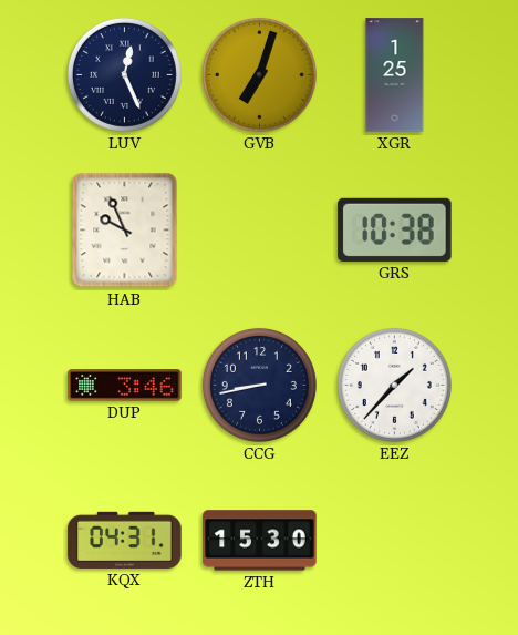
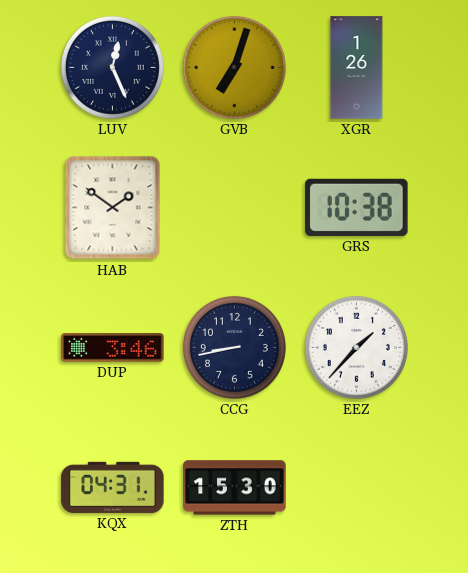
XGR: 1:25 -> 1:26 (357, 68)
HAB: 9:56 -> 1:51 (113, 208)
